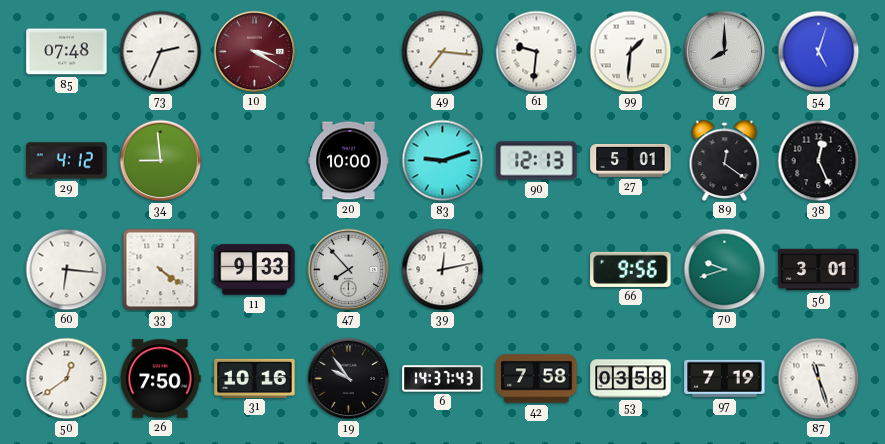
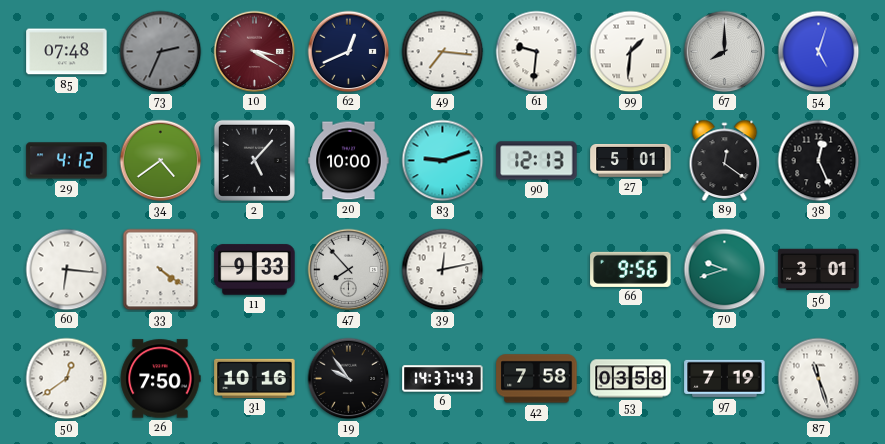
73 dial: white -> grey (161, 52)
62: none -> 12:41 (349, 52)
34: 8:59 -> 4:39 (161, 161)
2: none -> 5:07 (254, 160)
